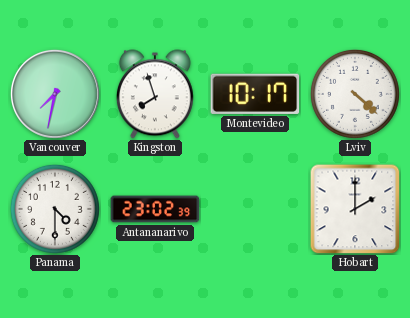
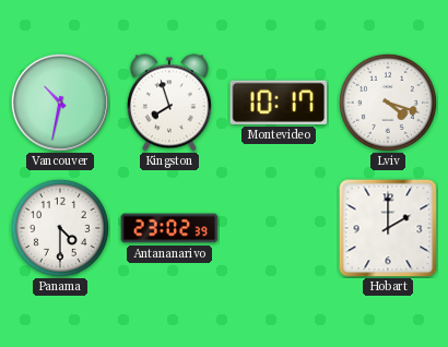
Vancouver: 7:32 -> 10:32 (60, 103)
Lviv: 4:22 -> 4:18 (388, 103)
